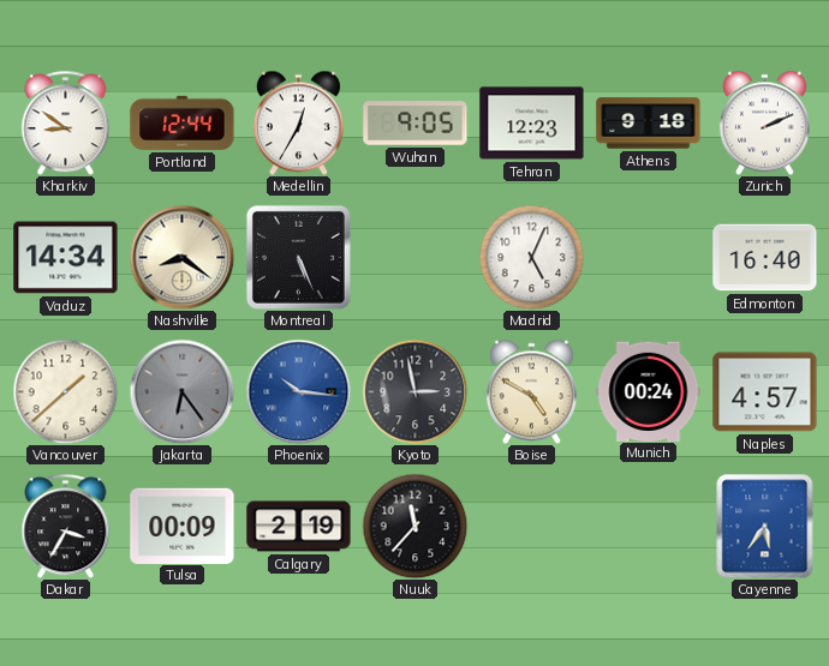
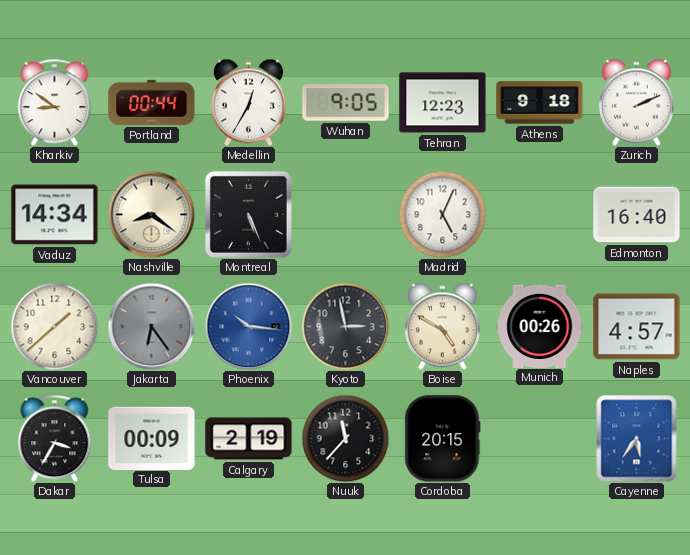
Portland: 12:44 -> 00:44 (152, 102)
Munich: 00:24 -> 00:26 (540, 326)
Cordoba: none -> 20:15 (443, 439)
